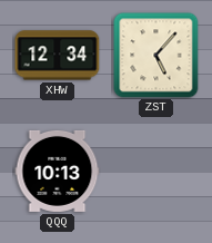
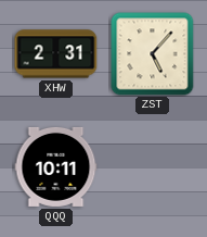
XHW: 12:34 -> 2:31 (56, 54)
QQQ: 10:13 -> 10:11 (56, 166)
